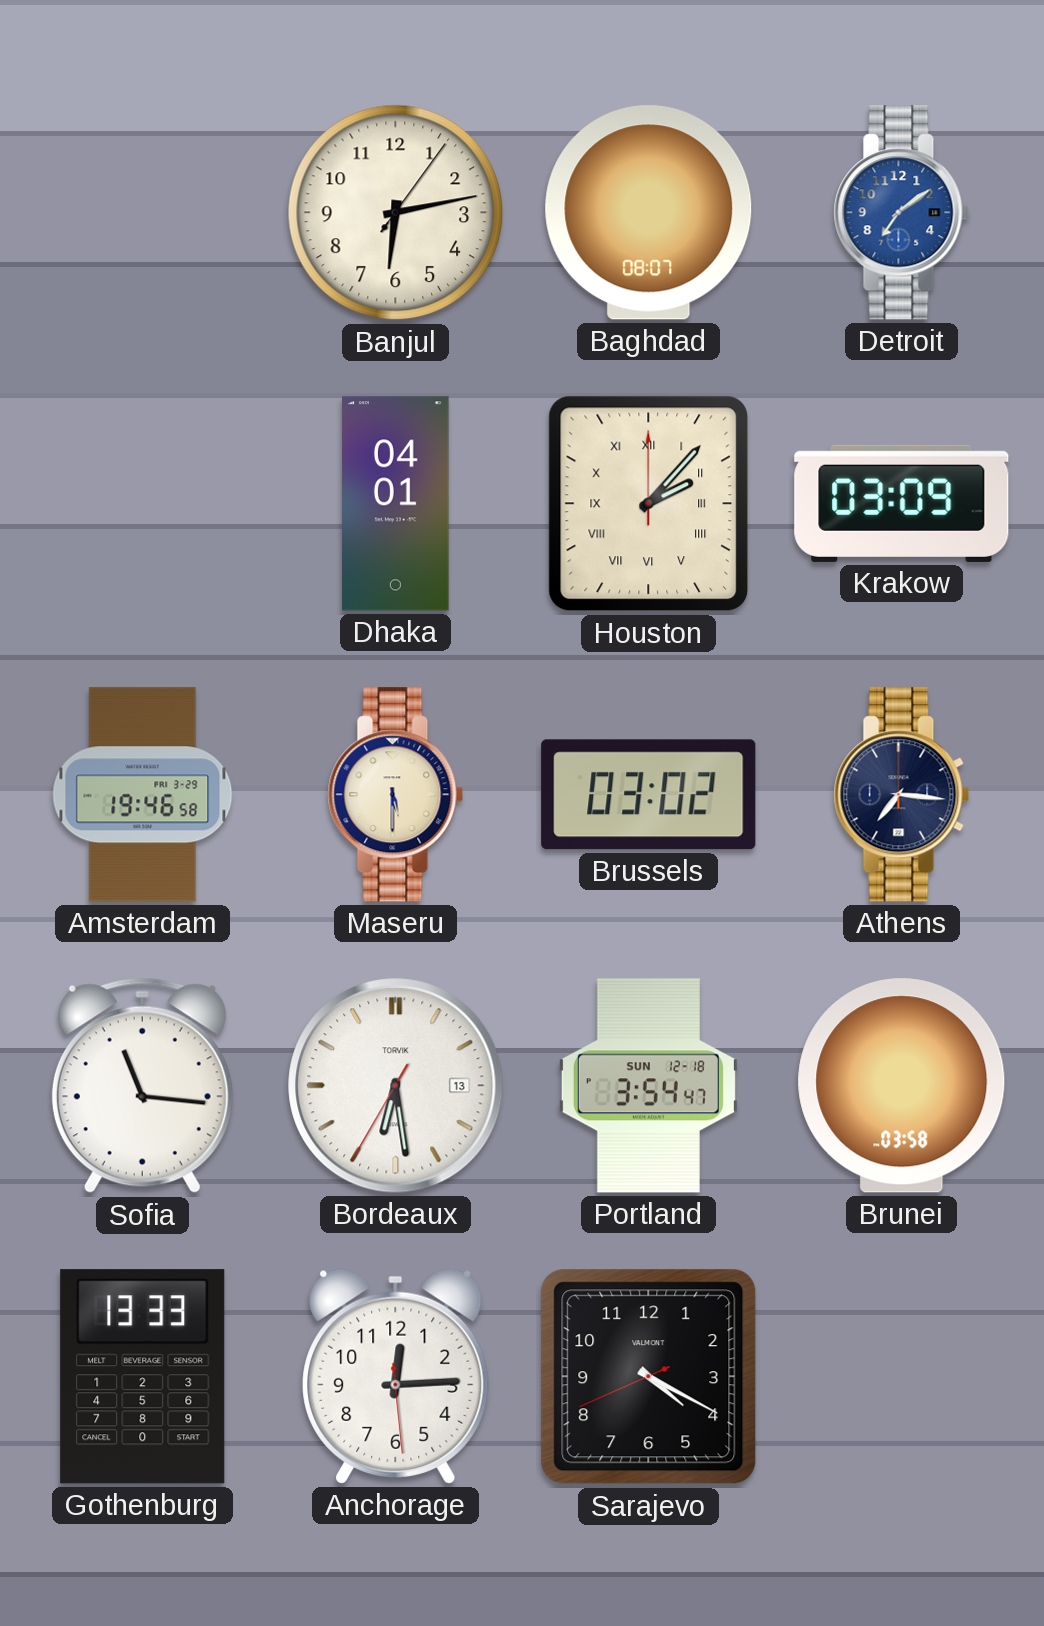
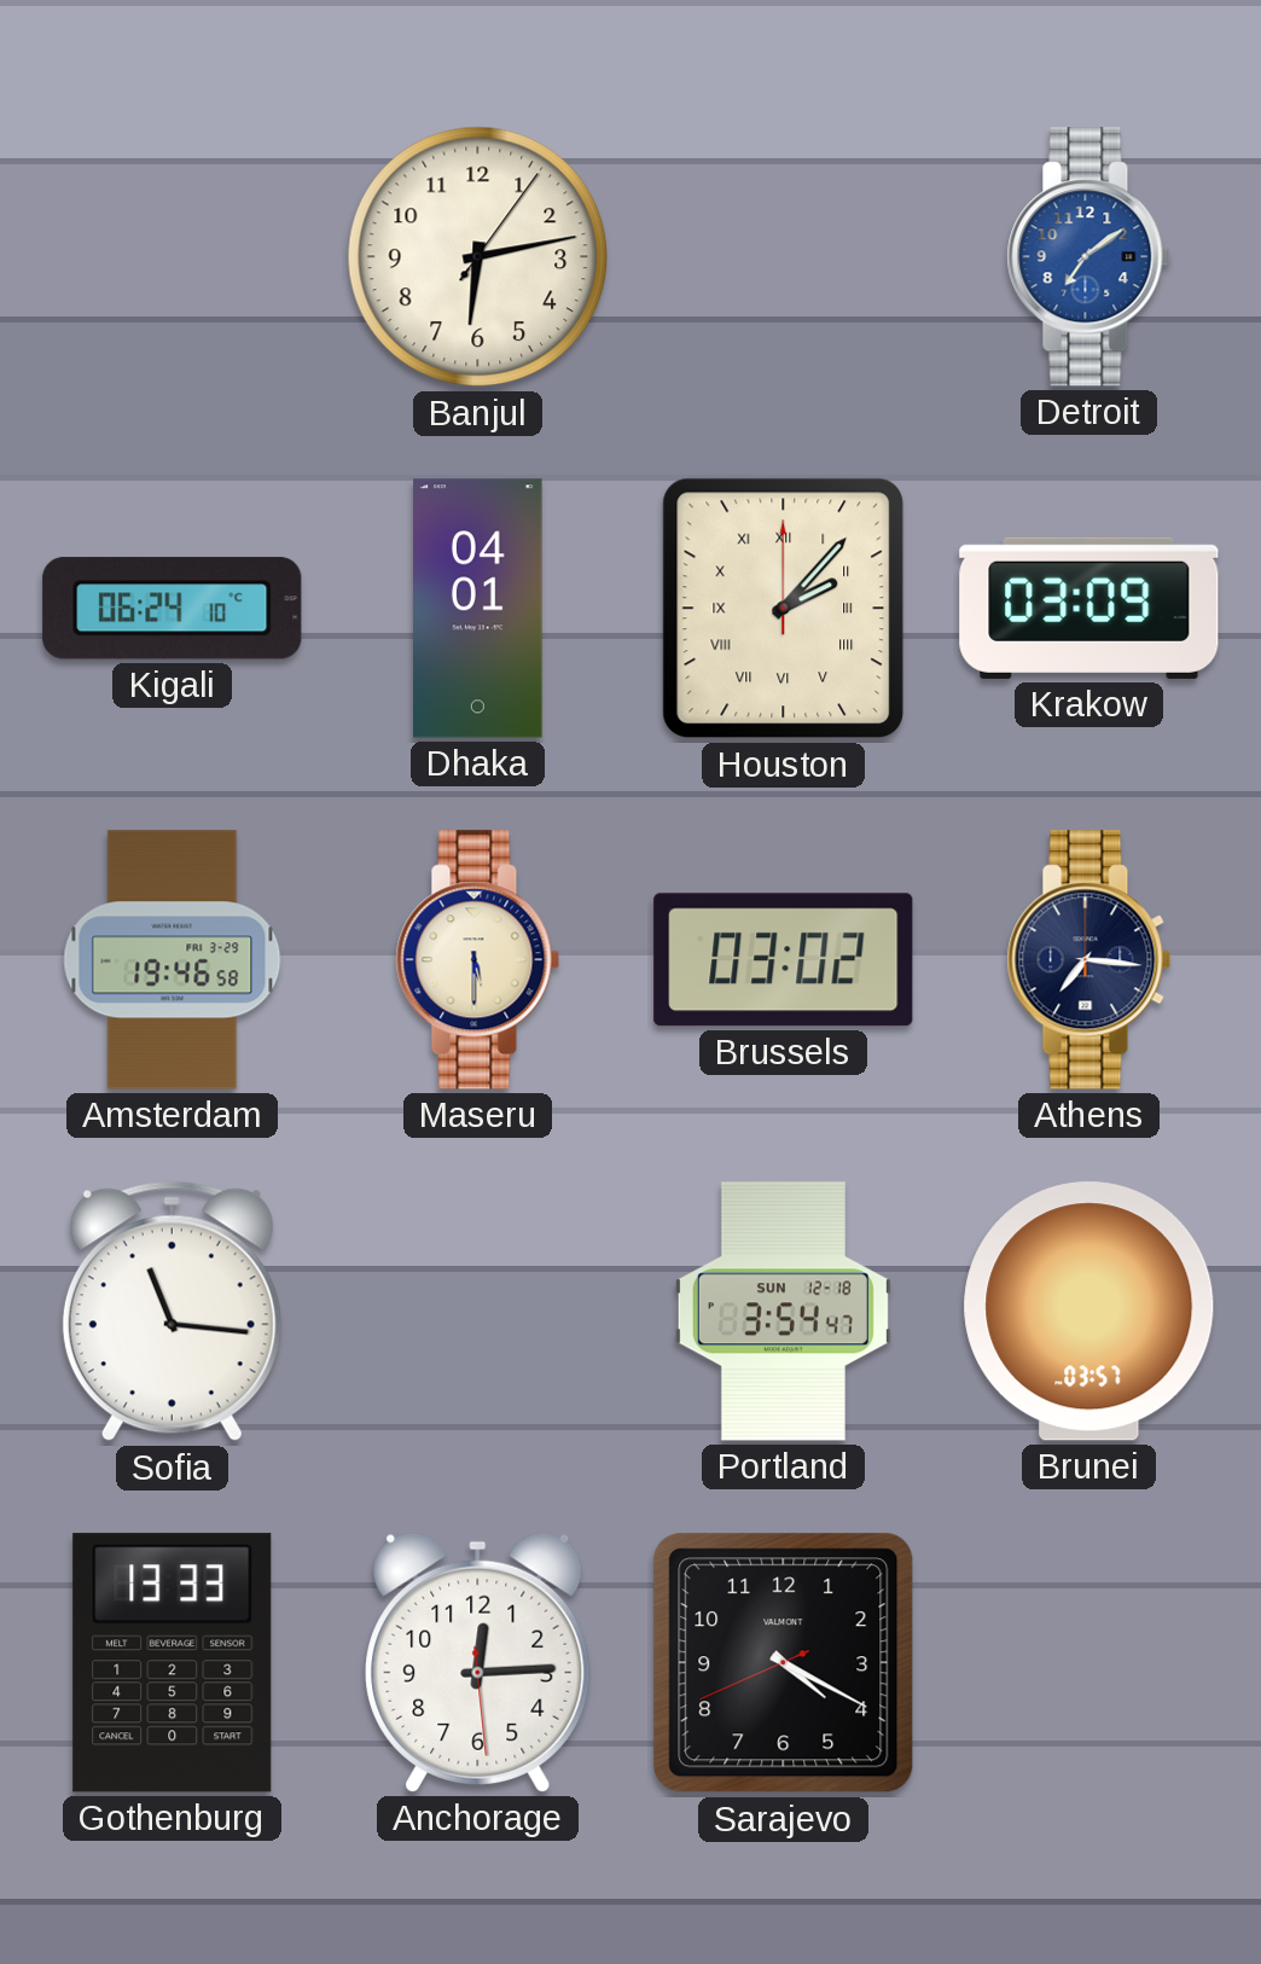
Baghdad: 08:07 -> none (649, 213)
Kigali: none -> 06:24 (173, 609)
Bordeaux: 6:28 -> none (396, 1086)
Brunei: 03:58 -> 03:57 (1089, 1312)
